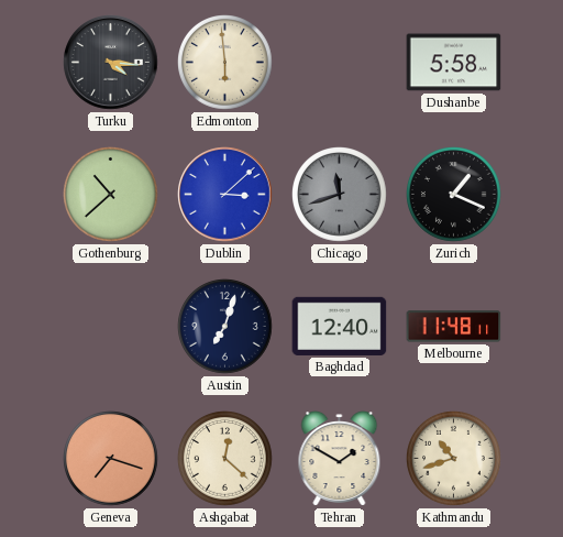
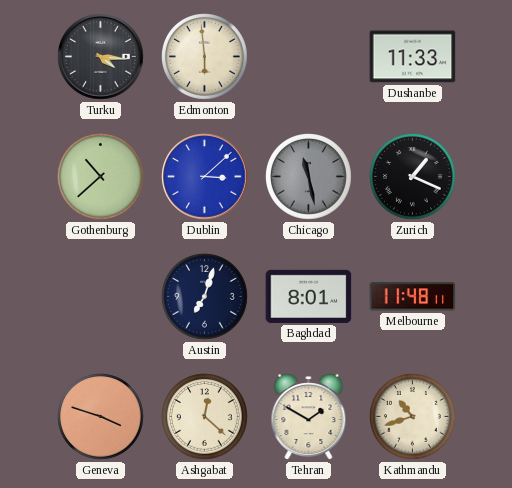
Dushanbe: 5:58 -> 11:33 (413, 57)
Chicago: 11:42 -> 11:28 (309, 177)
Baghdad: 12:40 -> 8:01 (309, 296)
Geneva: 7:18 -> 3:48 (101, 417)
